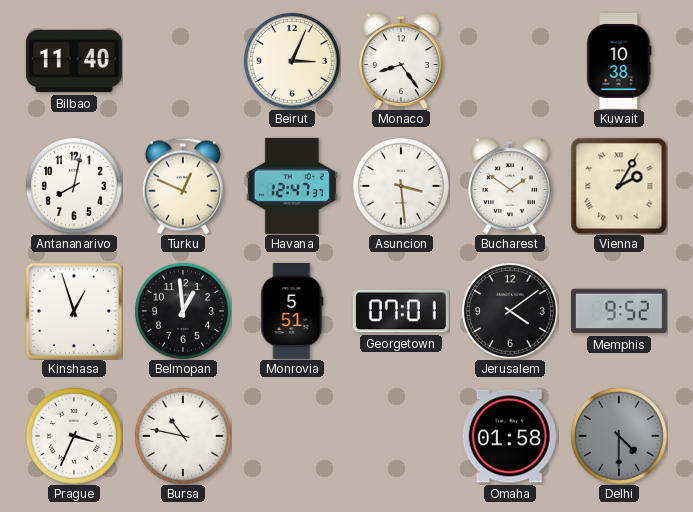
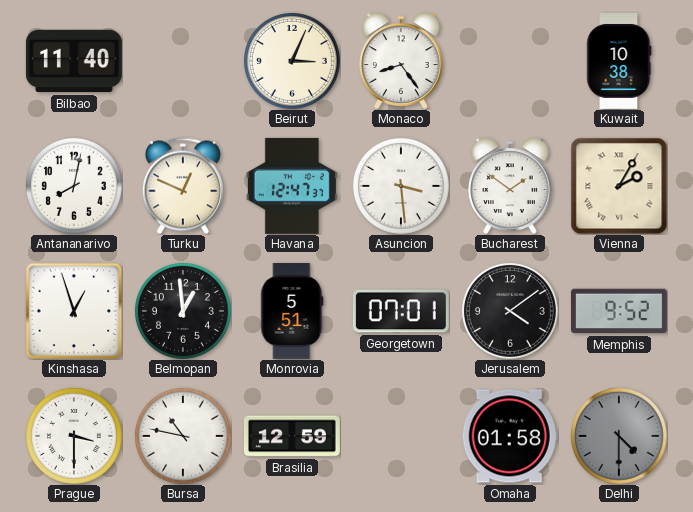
Prague: 3:34 -> 3:30 (74, 436)
Brasilia: none -> 12:59 (292, 436)
